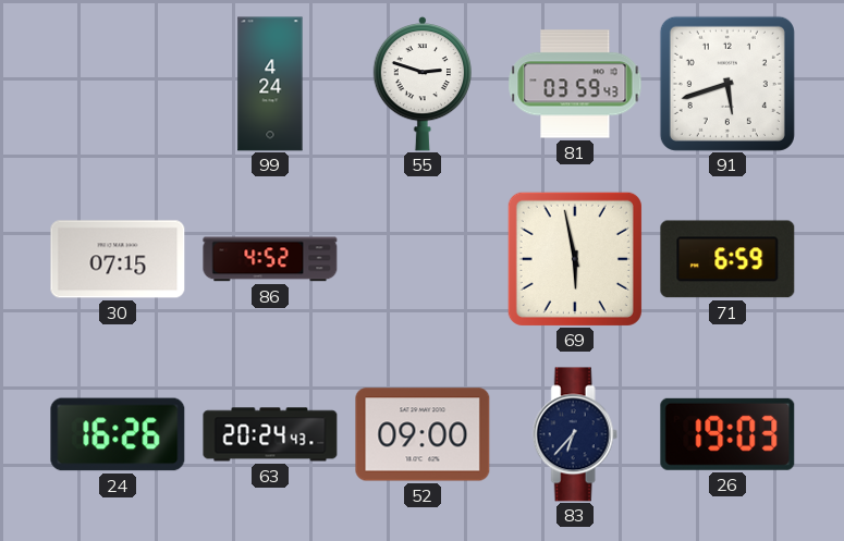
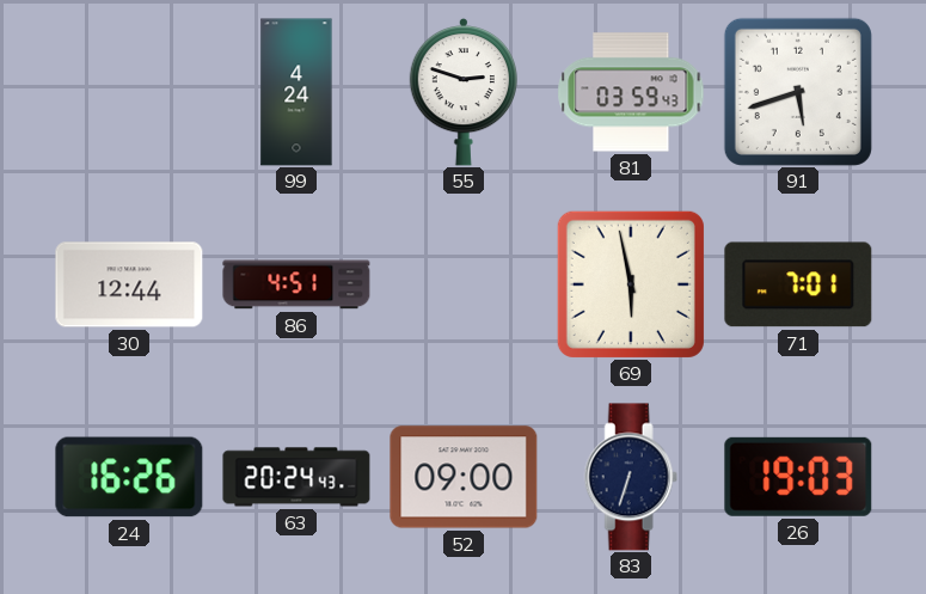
30: 07:15 -> 12:44 (129, 284)
86: 4:52 -> 4:51 (296, 284)
71: 6:59 -> 7:01 (798, 284)
83: 6:37 -> 6:33 (631, 477)
